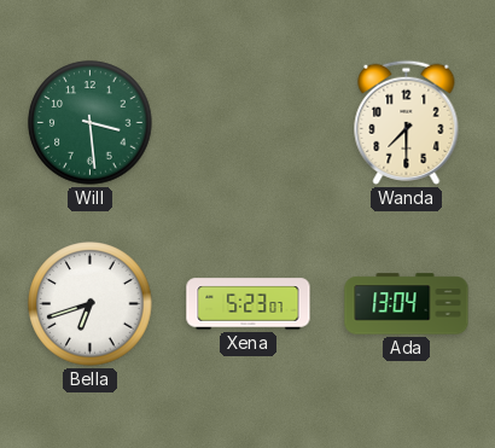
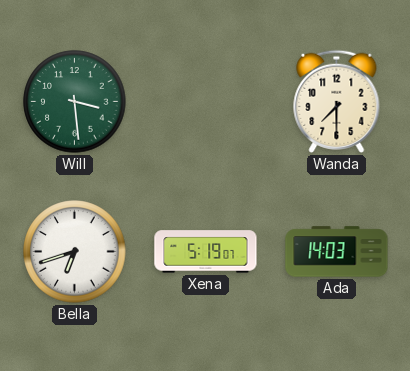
Xena: 5:23 -> 5:19 (206, 252)
Ada: 13:04 -> 14:03 (337, 252)
